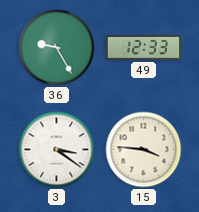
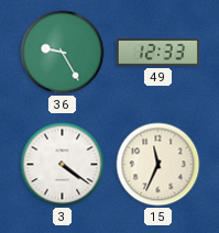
3: 3:21 -> 4:21 (63, 165)
15: 3:46 -> 11:34 (158, 165)
